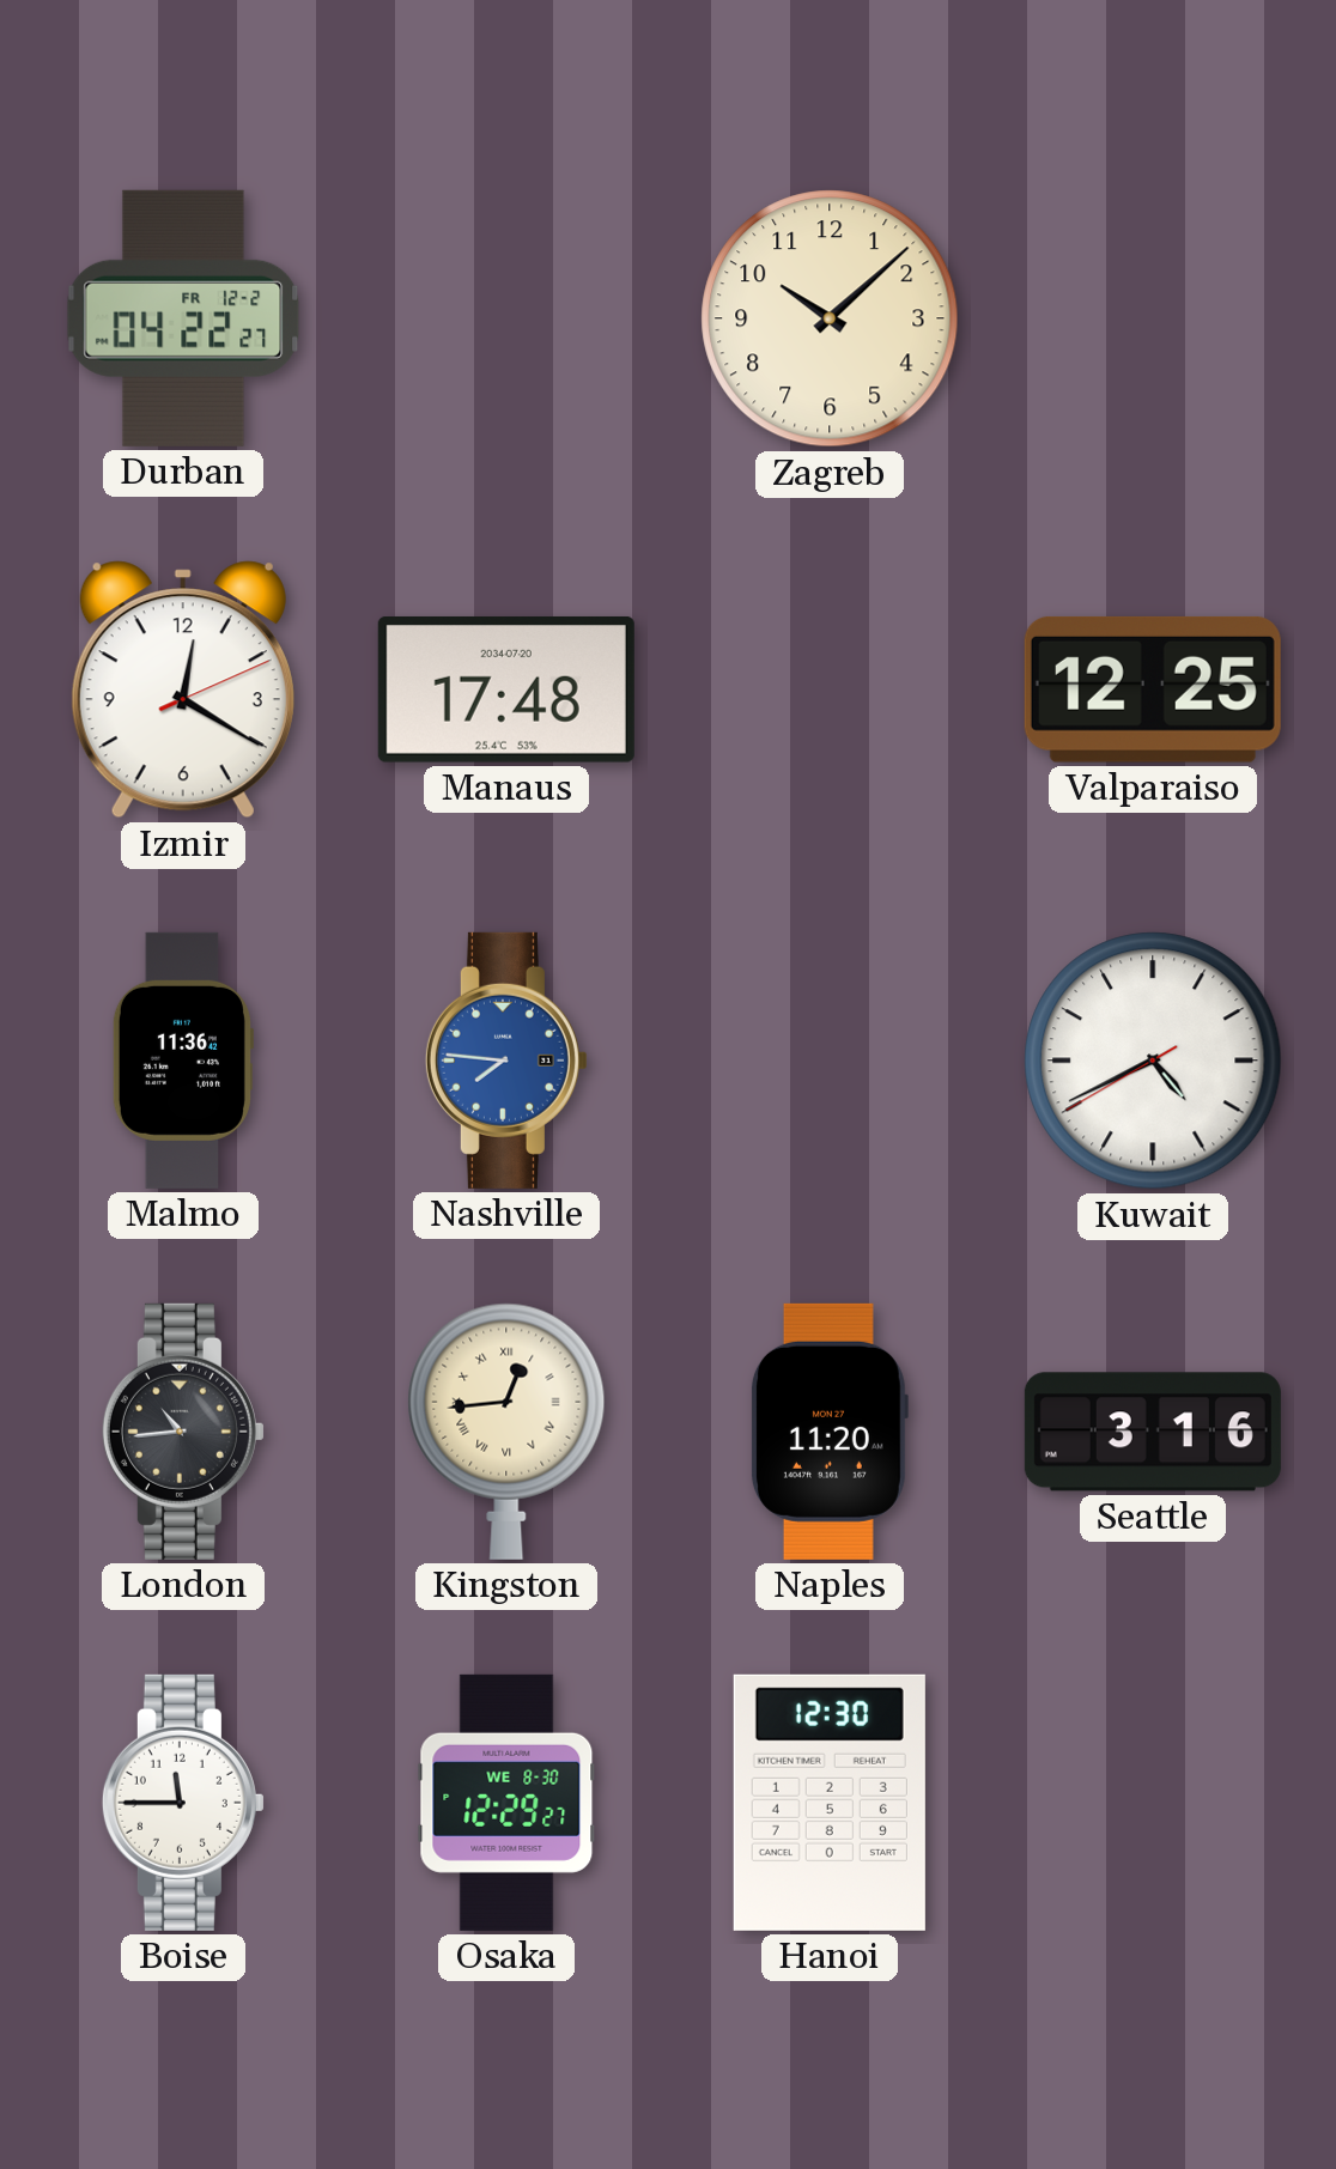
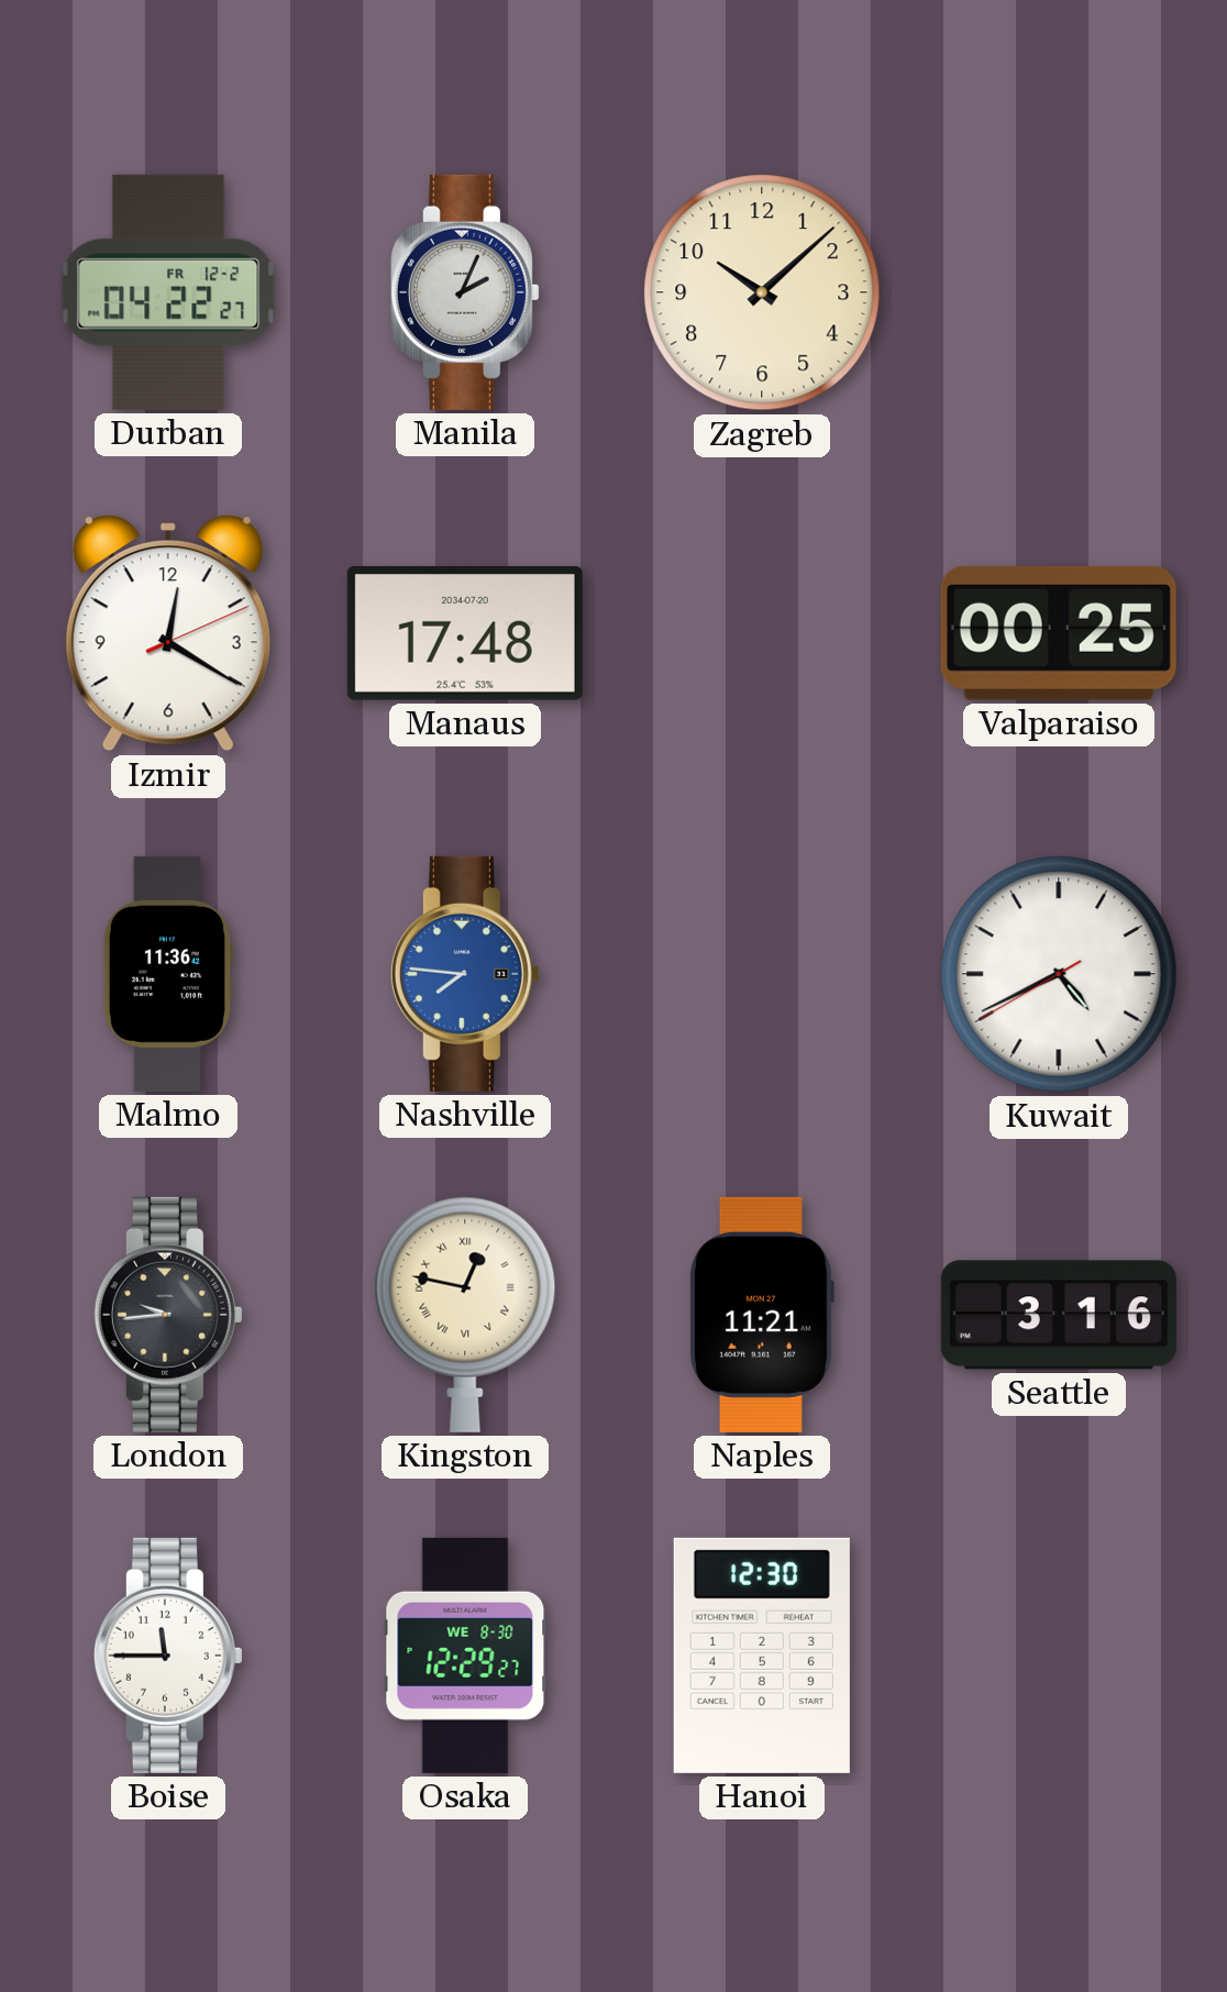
Manila: none -> 2:04 (465, 292)
Valparaiso: 12:25 -> 00:25 (1059, 633)
London: 10:44 -> 9:44 (168, 1315)
Kingston: 12:44 -> 12:47 (465, 1315)
Naples: 11:20 -> 11:21 (761, 1315)
